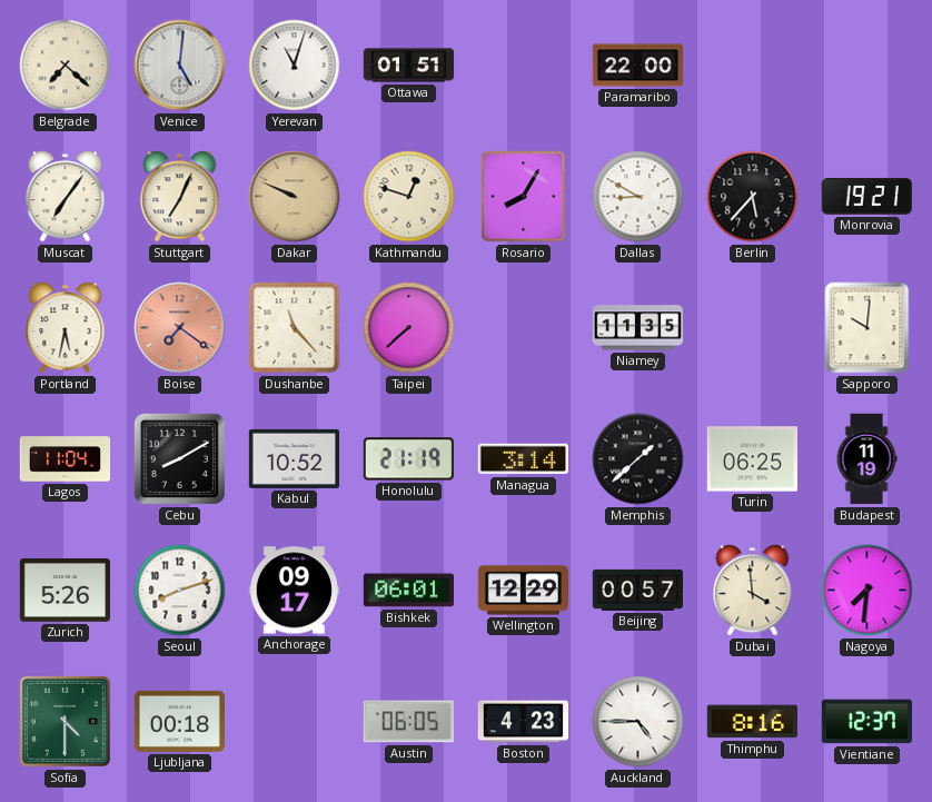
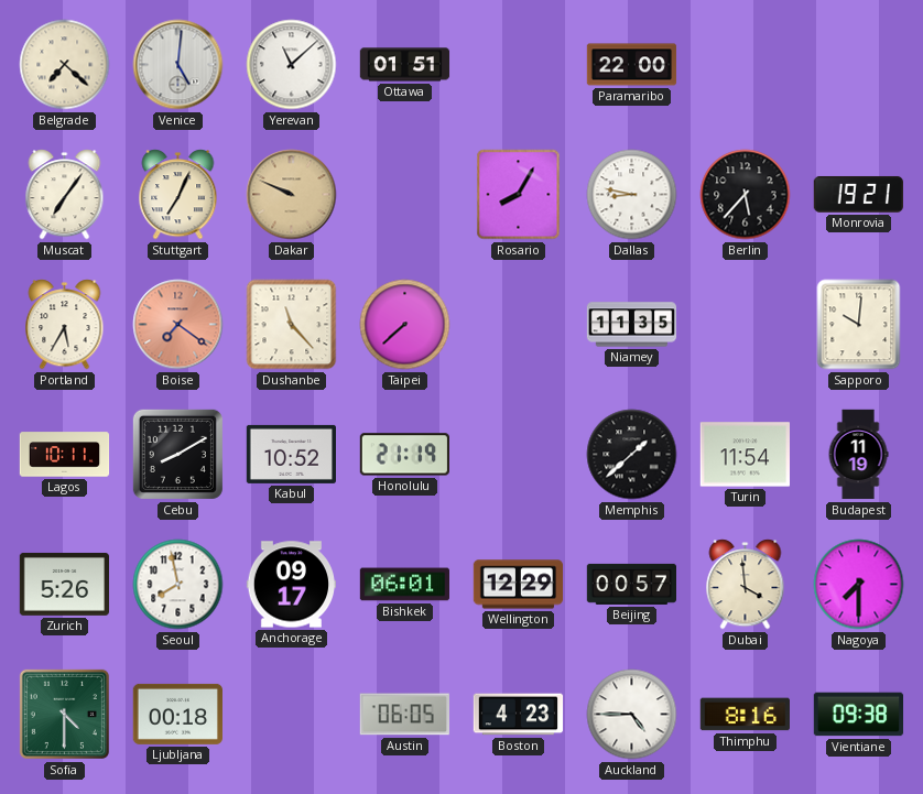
Yerevan: 11:03 -> 11:08 (292, 65)
Kathmandu: 12:48 -> none (409, 197)
Dallas: 8:50 -> 8:47 (632, 195)
Portland: 5:32 -> 5:35 (65, 325)
Lagos: 11:04 -> 10:11 (65, 455)
Managua: 3:14 -> none (523, 459)
Turin: 06:25 -> 11:54 (745, 455)
Seoul: 8:12 -> 7:58 (178, 585)
Nagoya: 7:31 -> 7:30 (859, 585)
Vientiane: 12:37 -> 09:38 (859, 715)
